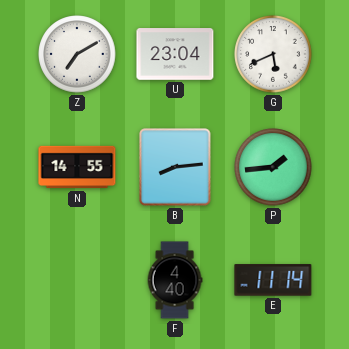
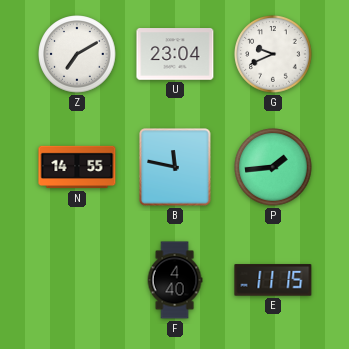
G: 5:41 -> 9:41 (273, 54)
B: 8:14 -> 11:47 (175, 167)
E: 11:14 -> 11:15 (273, 280)
